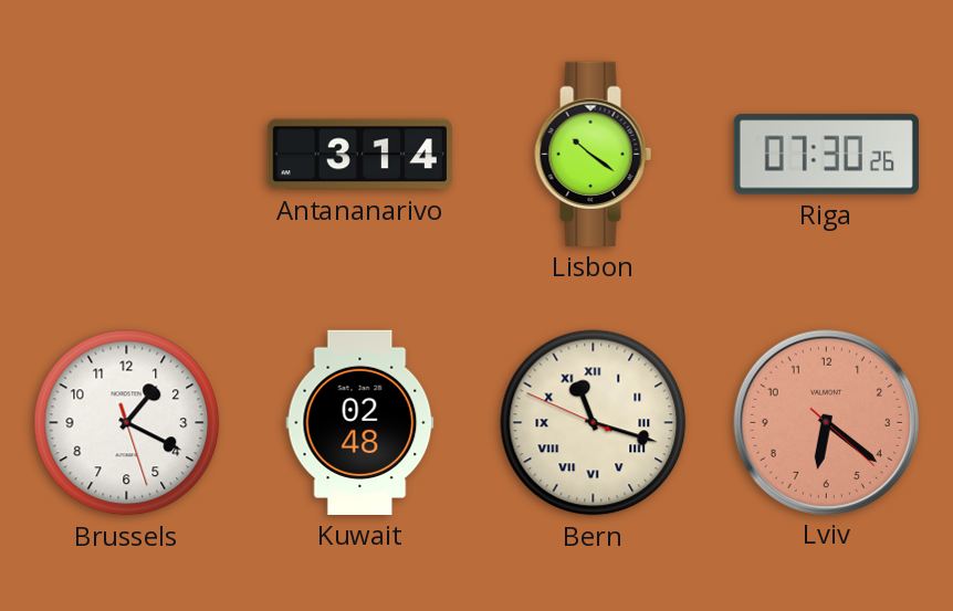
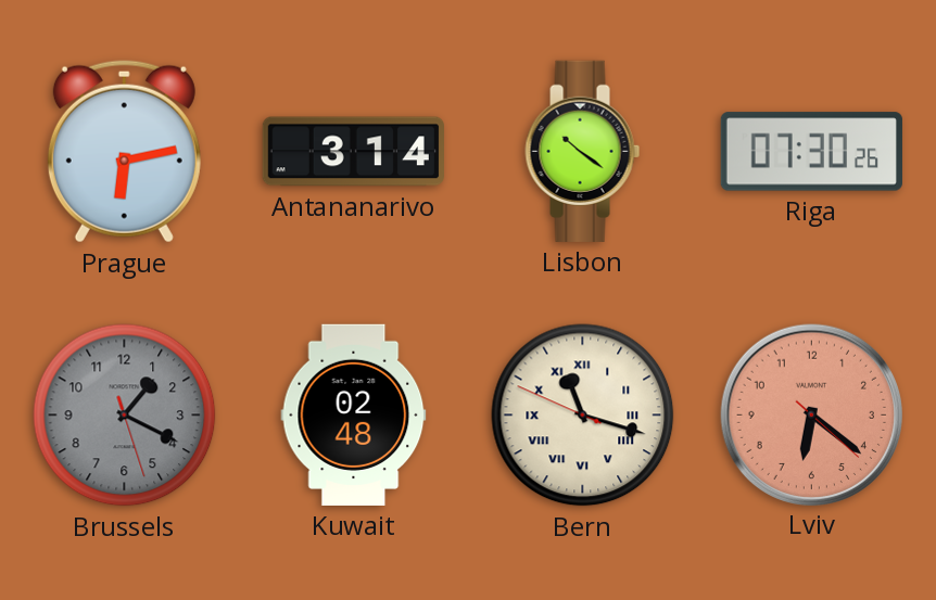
Prague: none -> 6:13 (124, 152)
Brussels dial: white -> grey (125, 416)
